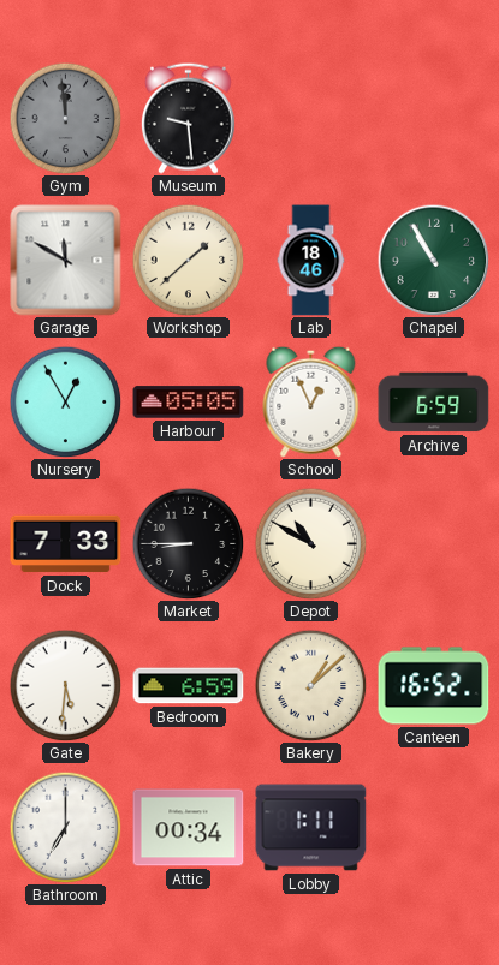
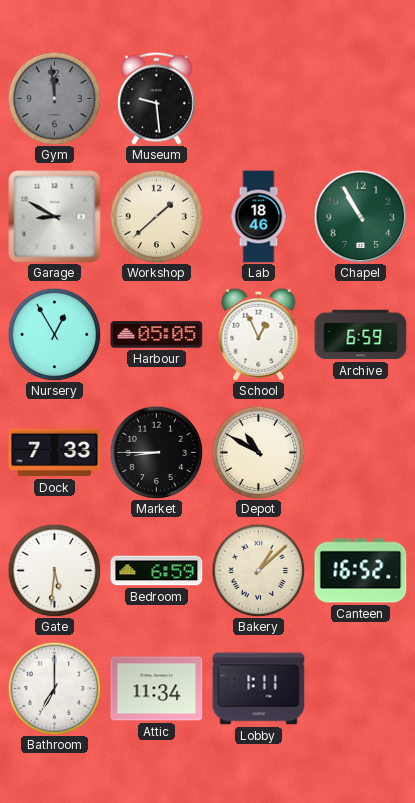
Garage: 11:50 -> 8:50 (55, 217)
Attic: 00:34 -> 11:34 (157, 689)
